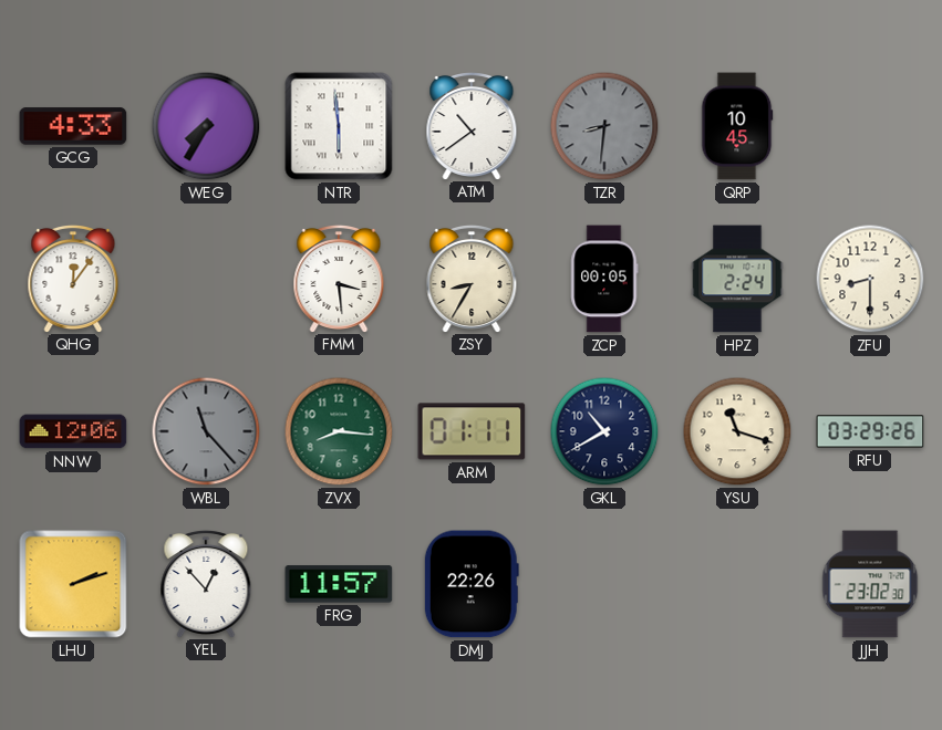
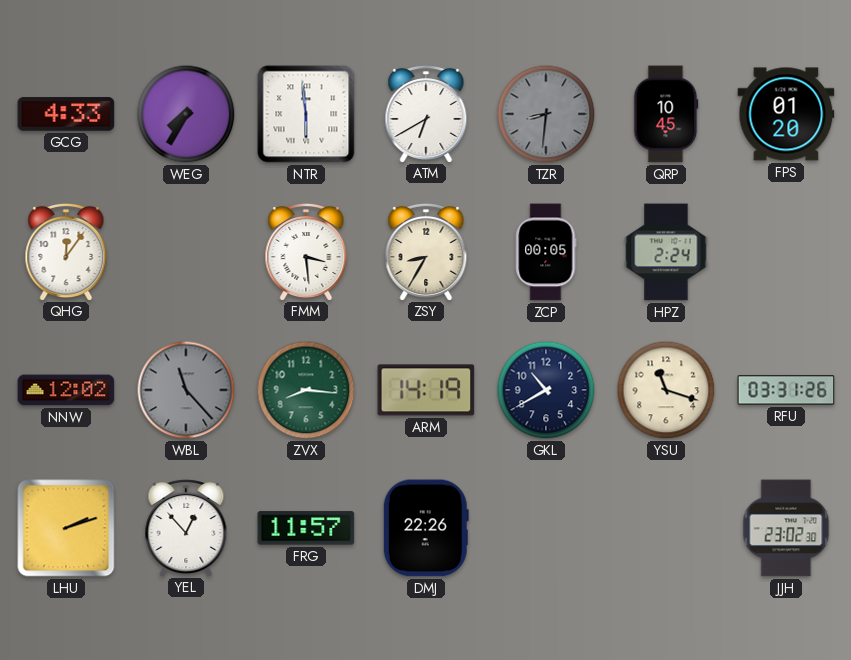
ATM: 10:39 -> 6:40 (426, 113)
FPS: none -> 01:20 (786, 114)
ZFU: 8:30 -> none (870, 279)
NNW: 12:06 -> 12:02 (66, 390)
ARM: 01:11 -> 14:19 (426, 390)
RFU: 03:29 -> 03:31 (786, 390)
